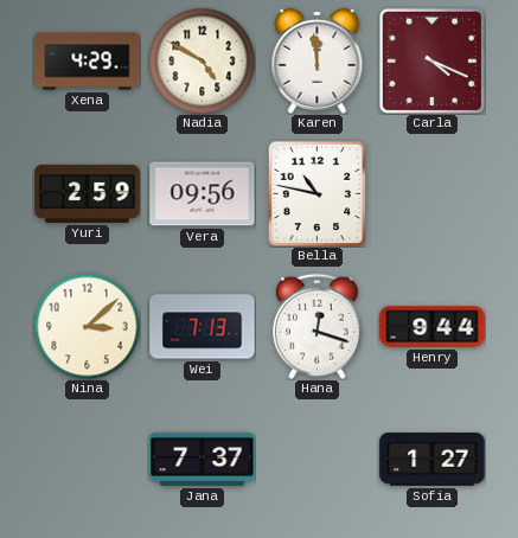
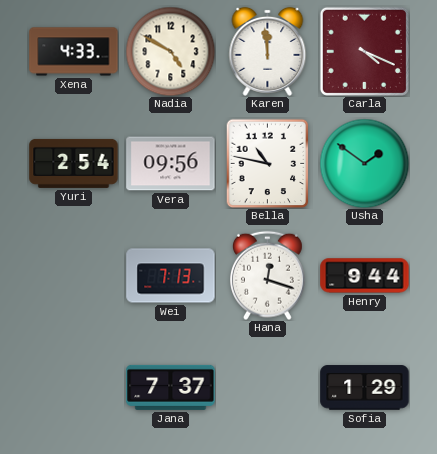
Xena: 4:29 -> 4:33 (74, 52)
Yuri: 2:59 -> 2:54 (74, 163)
Usha: none -> 1:51 (364, 163)
Nina: 3:08 -> none (87, 326)
Sofia: 1:27 -> 1:29 (365, 388)
